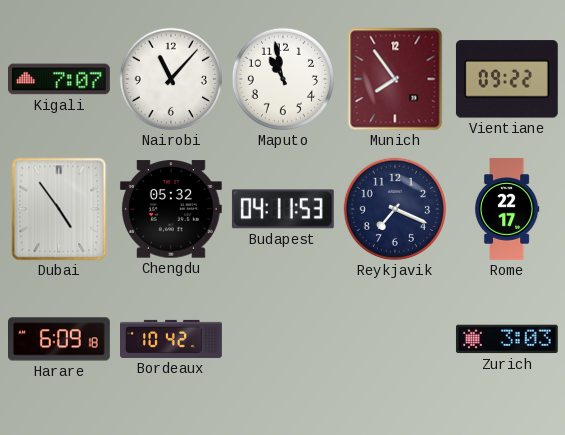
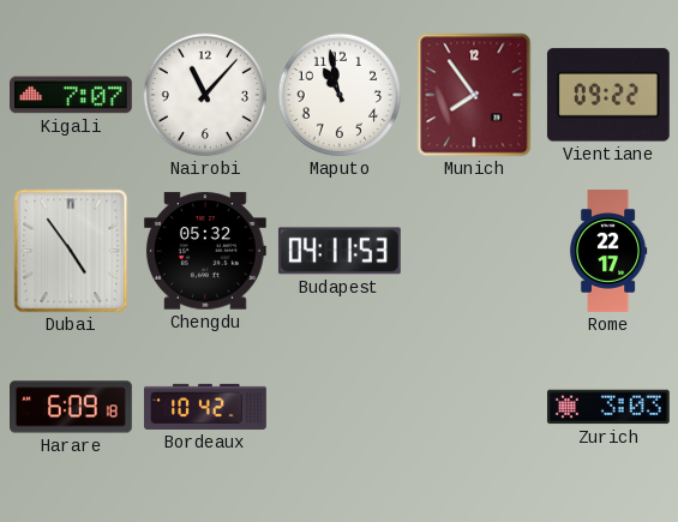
Reykjavik: 7:19 -> none (395, 209)
